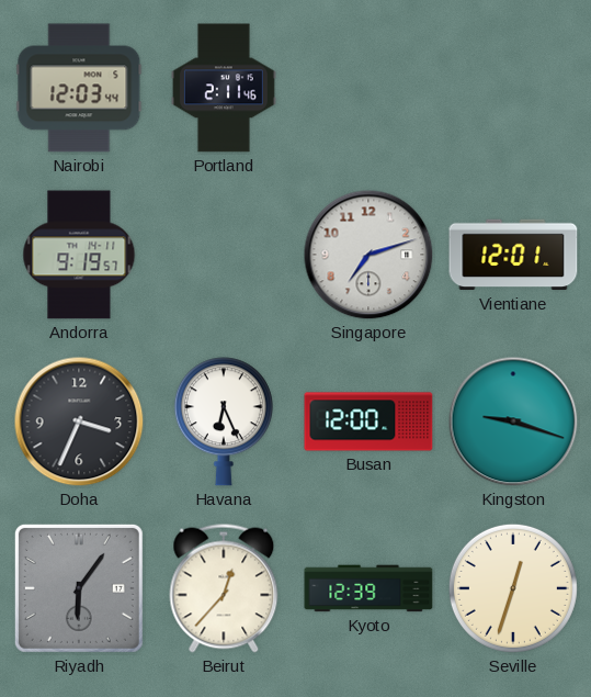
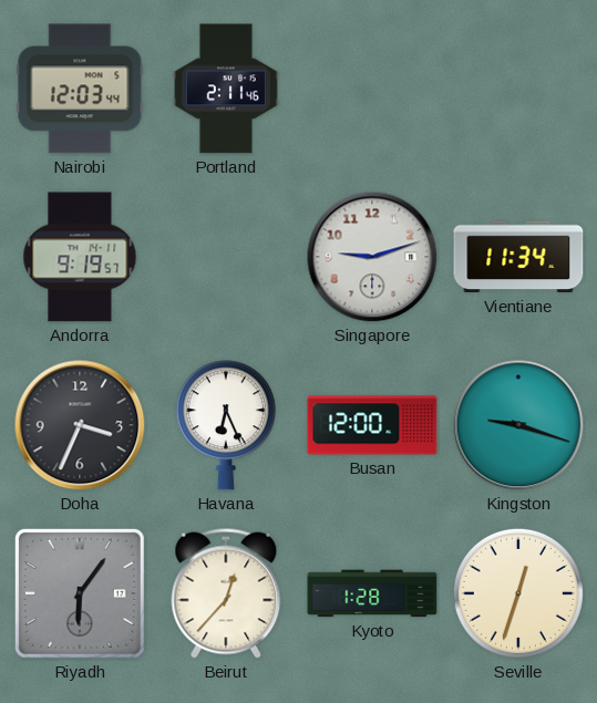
Singapore: 7:12 -> 9:12 (372, 257)
Vientiane: 12:01 -> 11:34 (518, 257)
Kyoto: 12:39 -> 1:28 (372, 593)
